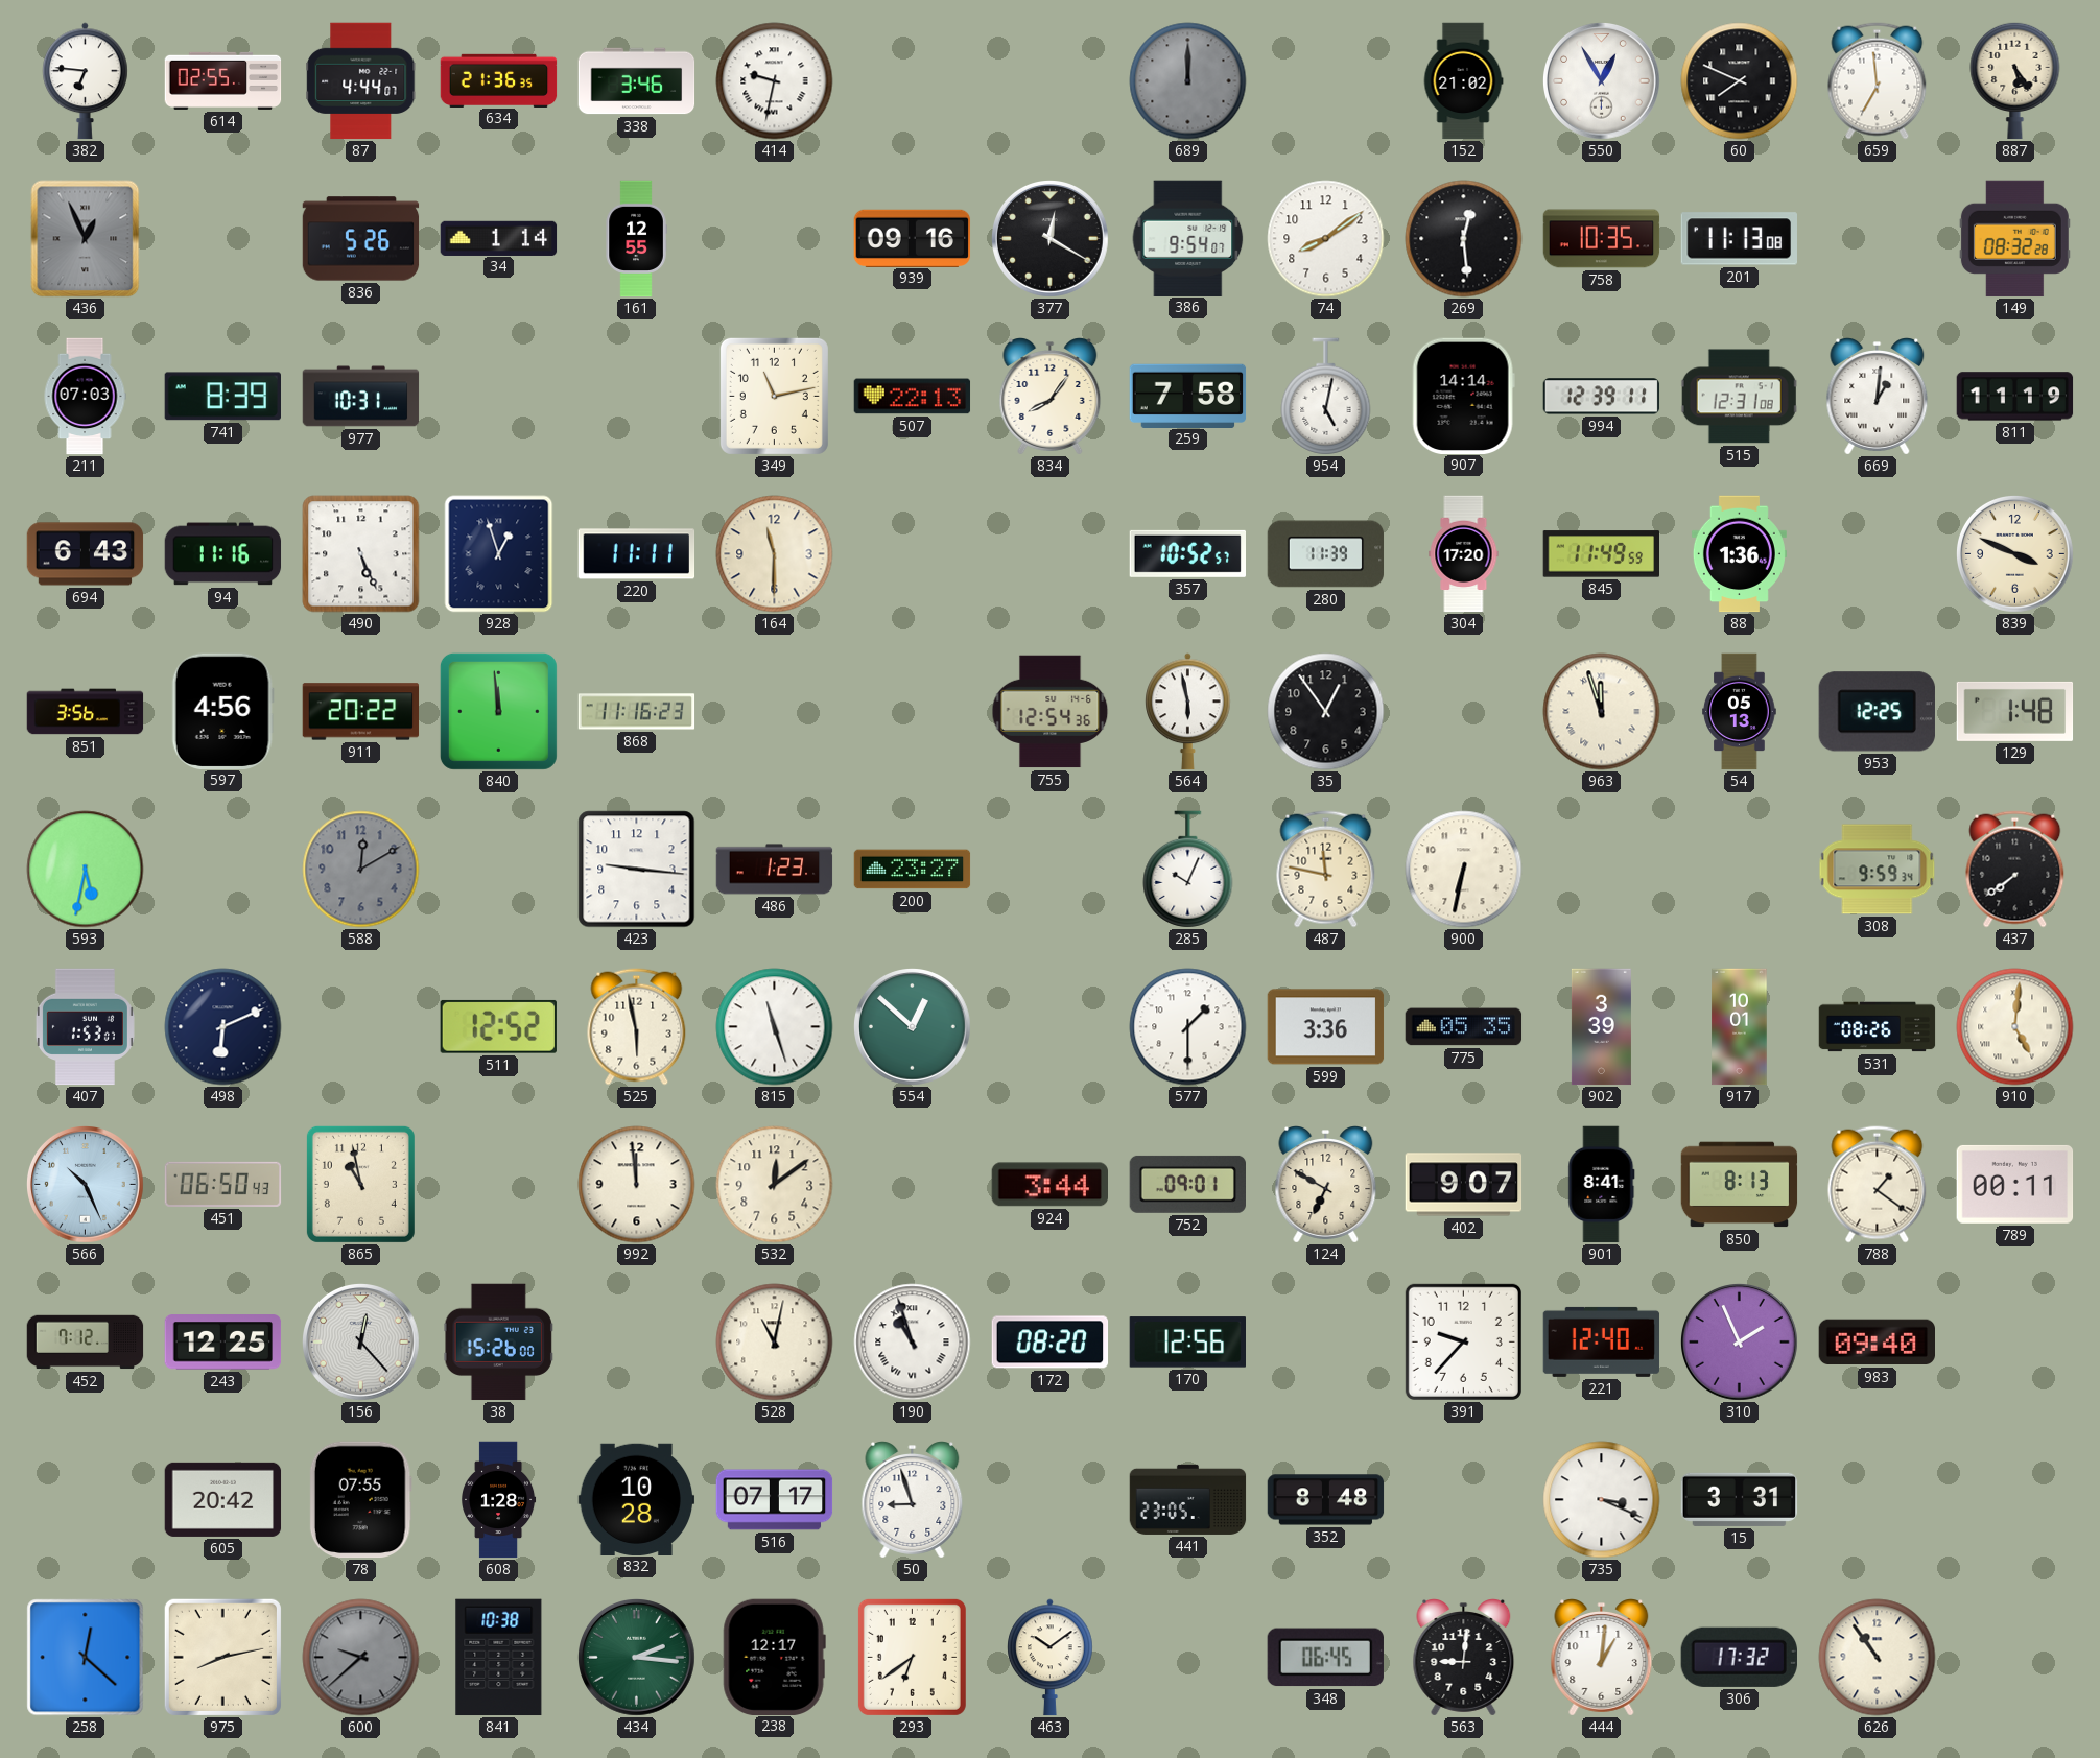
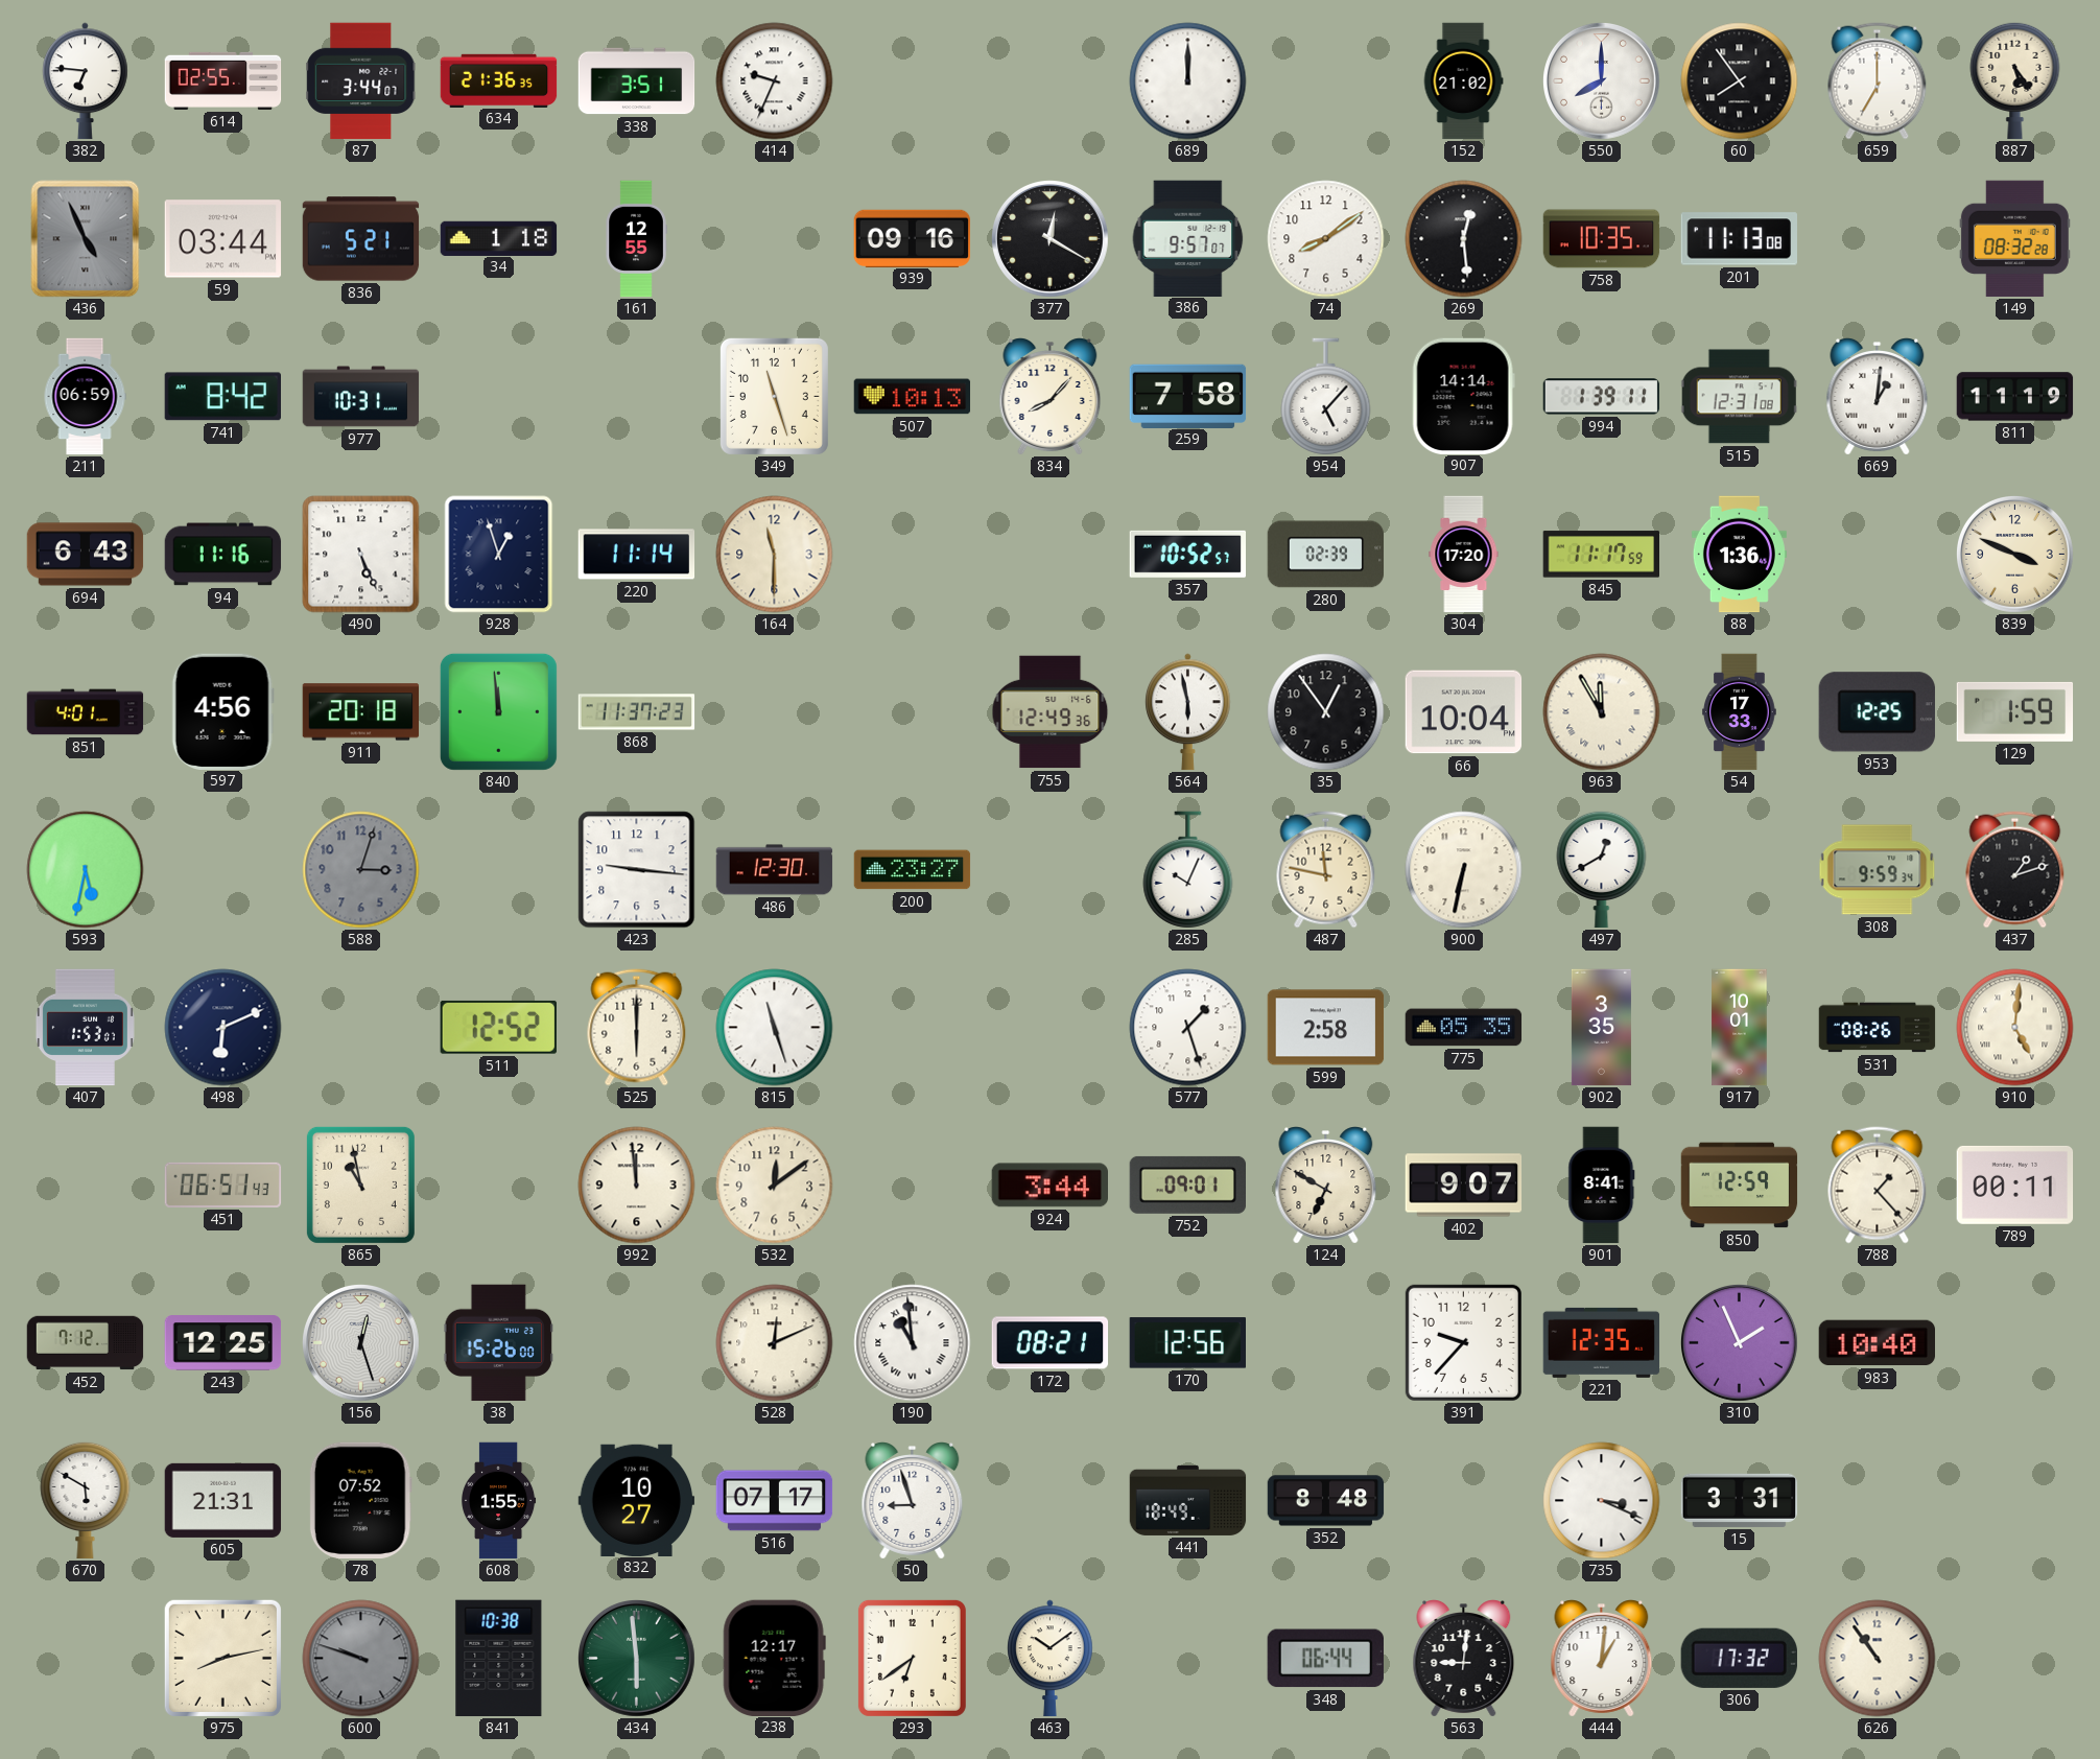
87: 4:44 -> 3:44 (361, 81)
338: 3:46 -> 3:51 (637, 81)
414: 9:32 -> 9:34 (775, 81)
689 dial: grey -> white (1188, 81)
550: 12:55 -> 8:00 (1602, 81)
60: 7:49 -> 7:54 (1740, 81)
659: 6:59 -> 7:00 (1878, 81)
436: 12:56 -> 4:56 (86, 239)
59: none -> 03:44 (223, 239)
836: 5:26 -> 5:21 (361, 239)
34: 1:14 -> 1:18 (499, 238)
386: 9:54 -> 9:57 (1188, 238)
211: 07:03 -> 06:59 (85, 397)
741: 8:39 -> 8:42 (222, 397)
349: 11:13 -> 11:27 (774, 396)
507: 22:13 -> 10:13 (913, 397)
834: 8:06 -> 8:07 (1051, 397)
954: 5:02 -> 5:07 (1326, 397)
994: 12:39 -> 1:39 (1602, 397)
220: 11:11 -> 11:14 (637, 555)
280: 11:39 -> 02:39 (1326, 555)
845: 11:49 -> 11:17 (1602, 555)
851: 3:56 -> 4:01 (86, 712)
911: 20:22 -> 20:18 (361, 712)
868: 11:16 -> 11:37 (637, 712)
755: 12:54 -> 12:49 (1051, 712)
66: none -> 10:04 (1464, 712)
963: 11:57 -> 11:55 (1602, 712)
54: 05:13 -> 17:33 (1740, 712)
129: 1:48 -> 1:59 (2015, 711)
588: 12:10 -> 3:03 (361, 870)
486: 1:23 -> 12:30 (775, 870)
497: none -> 12:40 (1602, 869)
437: 7:39 -> 1:12 (2015, 870)
525: 5:58 -> 6:00 (637, 1028)
554: 12:52 -> none (913, 1027)
577: 1:30 -> 1:27 (1188, 1028)
599: 3:36 -> 2:58 (1326, 1028)
902: 3:39 -> 3:35 (1601, 1028)
566: 10:26 -> none (86, 1185)
451: 06:50 -> 06:51 (223, 1185)
850: 8:13 -> 12:59 (1740, 1186)
788: 1:21 -> 1:23 (1878, 1186)
156: 12:23 -> 12:27 (361, 1343)
528: 11:02 -> 12:11 (775, 1343)
190: 10:57 -> 10:59 (913, 1343)
172: 08:20 -> 08:21 (1051, 1343)
221: 12:40 -> 12:35 (1602, 1342)
983: 09:40 -> 10:40 (1878, 1343)
670: none -> 5:50 (86, 1500)
605: 20:42 -> 21:31 (223, 1500)
78: 07:55 -> 07:52 (360, 1501)
608: 1:28 -> 1:55 (499, 1501)
832: 10:28 -> 10:27 (637, 1500)
441: 23:05 -> 18:49 (1188, 1500)
258: 12:22 -> none (86, 1658)
600: 9:38 -> 9:48 (361, 1659)
434: 2:16 -> 5:59 (637, 1659)
348: 06:45 -> 06:44 (1325, 1659)
